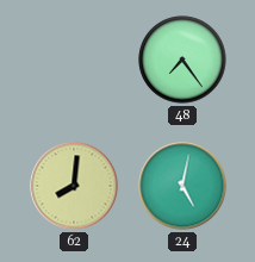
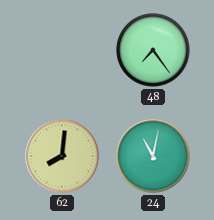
24: 5:02 -> 11:02 (153, 156)
